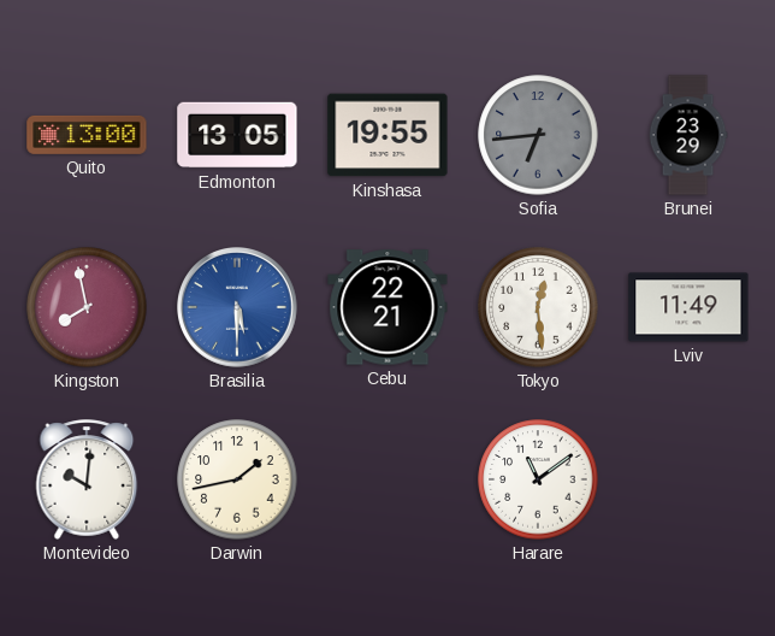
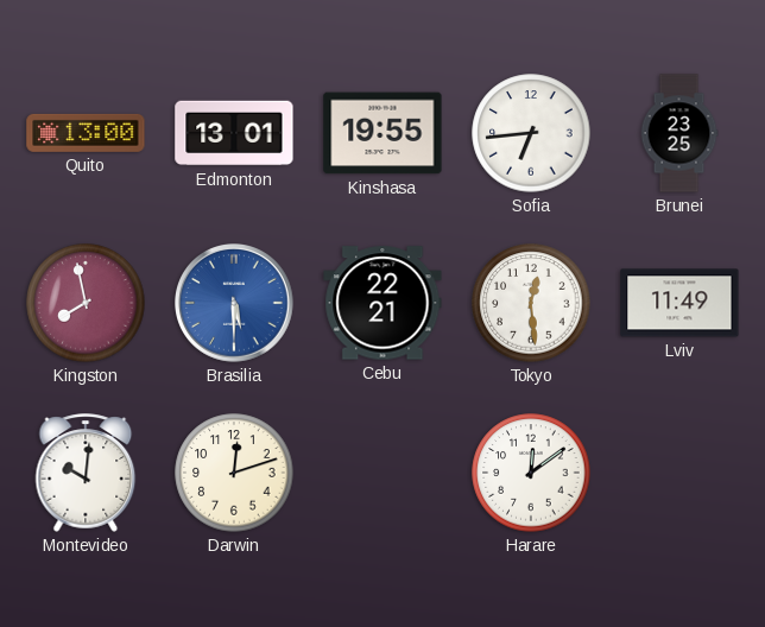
Edmonton: 13:05 -> 13:01 (234, 133)
Sofia dial: grey -> white (531, 133)
Brunei: 23:29 -> 23:25 (679, 133)
Darwin: 1:43 -> 12:12 (234, 473)
Harare: 11:09 -> 12:09 (531, 473)
